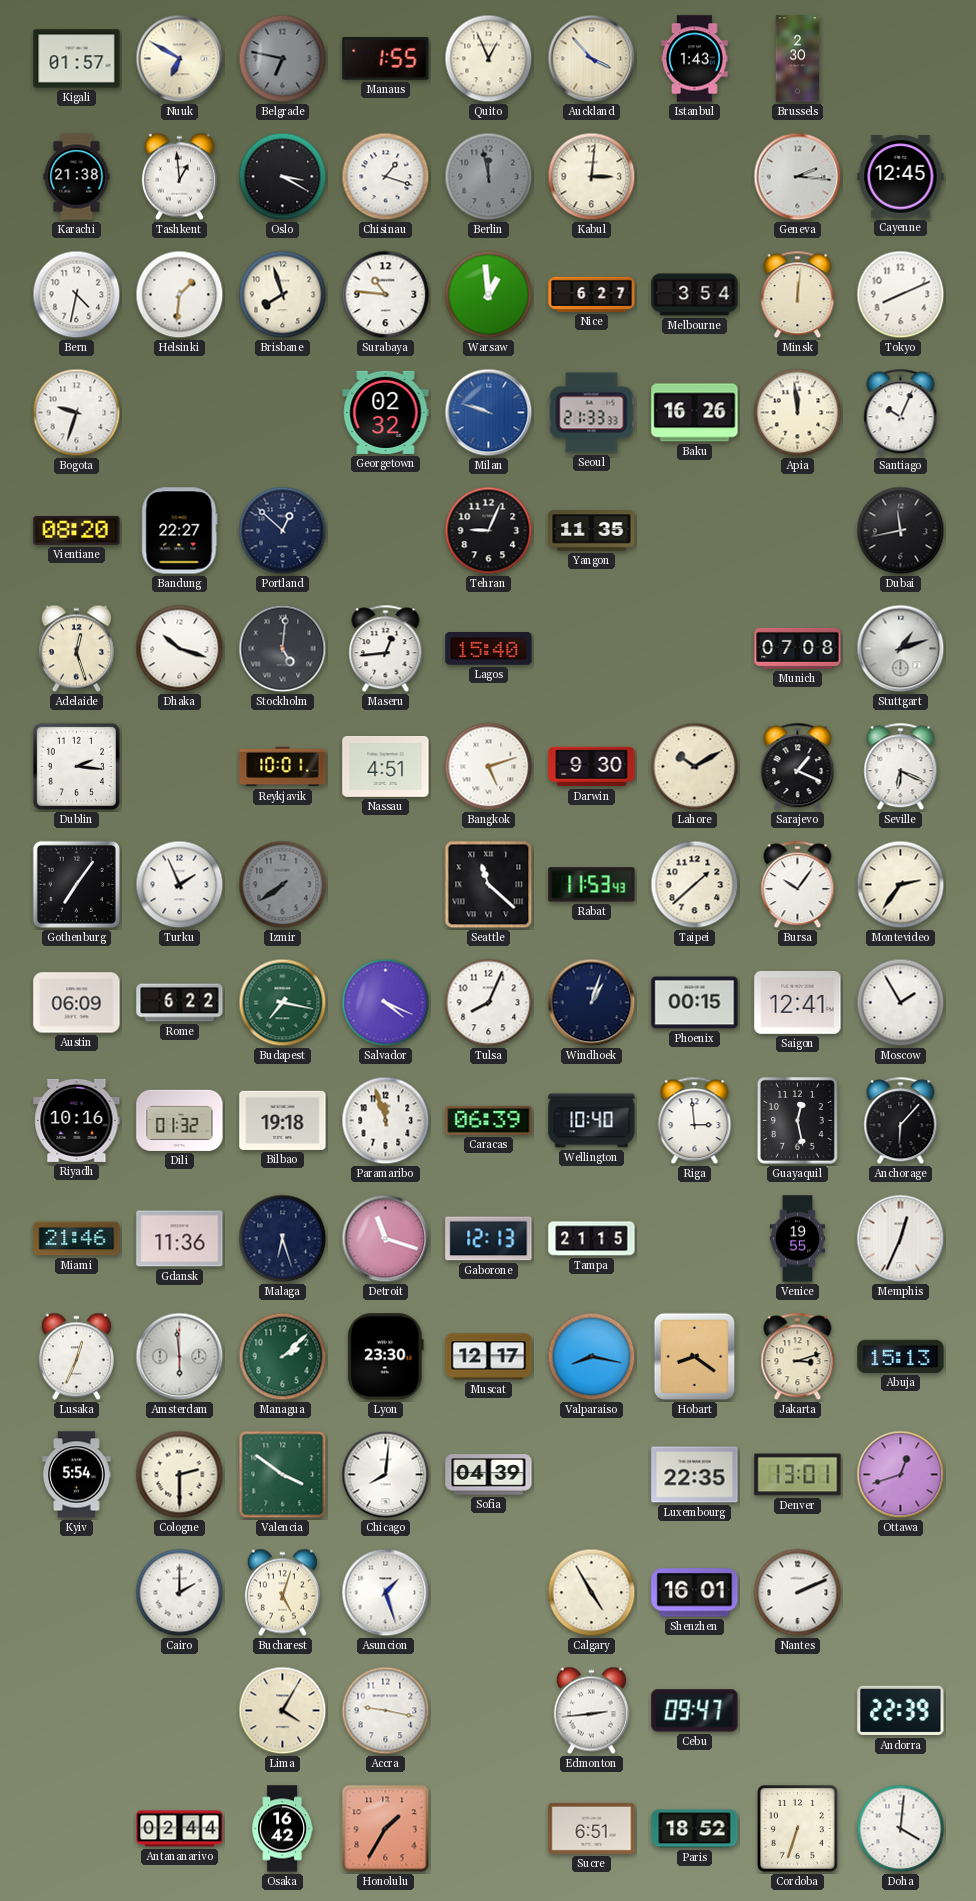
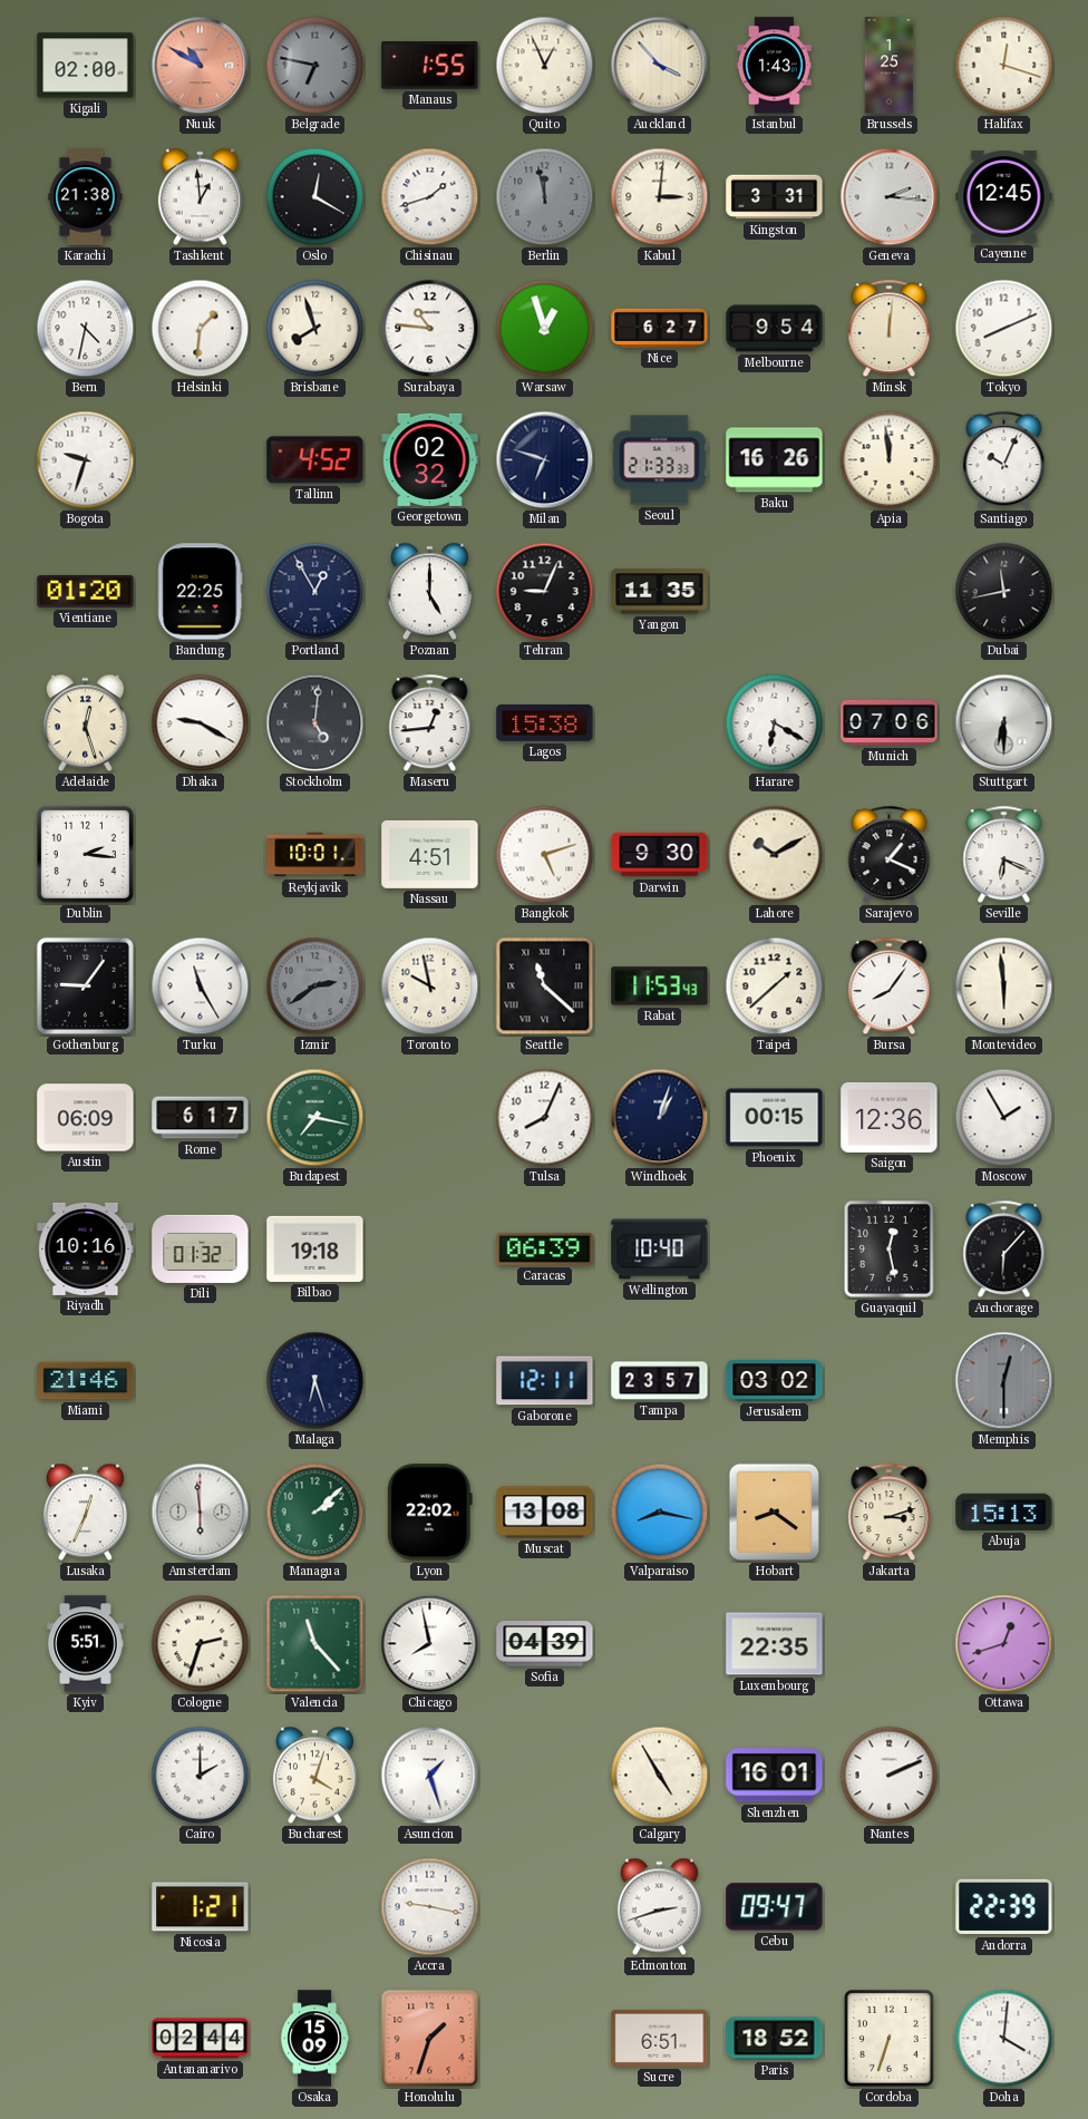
Kigali: 01:57 -> 02:00 (86, 66)
Nuuk: 6:50 -> 10:50 (201, 66)
Nuuk dial: cream -> salmon (201, 66)
Brussels: 2:30 -> 1:25 (890, 66)
Halifax: none -> 12:18 (1004, 66)
Oslo: 3:20 -> 12:20 (315, 197)
Chisinau: 1:18 -> 1:42 (430, 197)
Kingston: none -> 3:31 (775, 197)
Warsaw: 12:59 -> 12:57 (545, 329)
Melbourne: 3:54 -> 9:54 (775, 329)
Tallinn: none -> 4:52 (315, 460)
Milan: 9:48 -> 6:48 (545, 460)
Milan dial: blue -> navy (545, 460)
Vientiane: 08:20 -> 01:20 (86, 591)
Bandung: 22:27 -> 22:25 (201, 592)
Portland: 12:52 -> 12:55 (315, 592)
Poznan: none -> 5:00 (429, 592)
Dhaka: 10:18 -> 9:20 (201, 723)
Lagos: 15:40 -> 15:38 (545, 723)
Harare: none -> 6:20 (775, 723)
Munich: 07:08 -> 07:06 (890, 722)
Stuttgart: 1:12 -> 6:30 (1004, 723)
Gothenburg: 7:06 -> 9:06 (85, 985)
Turku: 1:56 -> 11:25 (201, 986)
Izmir: 7:39 -> 2:39 (315, 986)
Toronto: none -> 9:58 (430, 986)
Bursa: 10:06 -> 8:06 (890, 986)
Montevideo: 2:36 -> 5:59 (1004, 986)
Rome: 6:22 -> 6:17 (201, 1118)
Salvador: 4:19 -> none (386, 1003)
Saigon: 12:41 -> 12:36 (890, 1117)
Paramaribo: 11:57 -> none (386, 1121)
Riga: 2:59 -> none (695, 1121)
Gdansk: 11:36 -> none (180, 1239)
Detroit: 11:18 -> none (386, 1239)
Gaborone: 12:13 -> 12:11 (545, 1381)
Tampa: 21:15 -> 23:57 (660, 1381)
Jerusalem: none -> 03:02 (775, 1381)
Venice: 19:55 -> none (798, 1239)
Memphis: 12:34 -> 12:30 (1004, 1381)
Memphis dial: white -> grey (1004, 1381)
Lyon: 23:30 -> 22:02 (429, 1513)
Muscat: 12:17 -> 13:08 (545, 1513)
Kyiv: 5:54 -> 5:51 (86, 1644)
Cologne: 2:30 -> 2:33 (201, 1644)
Valencia: 3:51 -> 11:23 (315, 1644)
Chicago: 8:01 -> 7:58 (430, 1644)
Denver: 13:01 -> none (798, 1475)
Bucharest: 5:03 -> 4:03 (314, 1776)
Nicosia: none -> 1:21 (201, 1907)
Lima: 4:05 -> none (283, 1711)
Edmonton: 2:44 -> 2:42 (659, 1907)
Osaka: 16:42 -> 15:09 (314, 2039)
Honolulu: 1:35 -> 1:33 (430, 2039)
